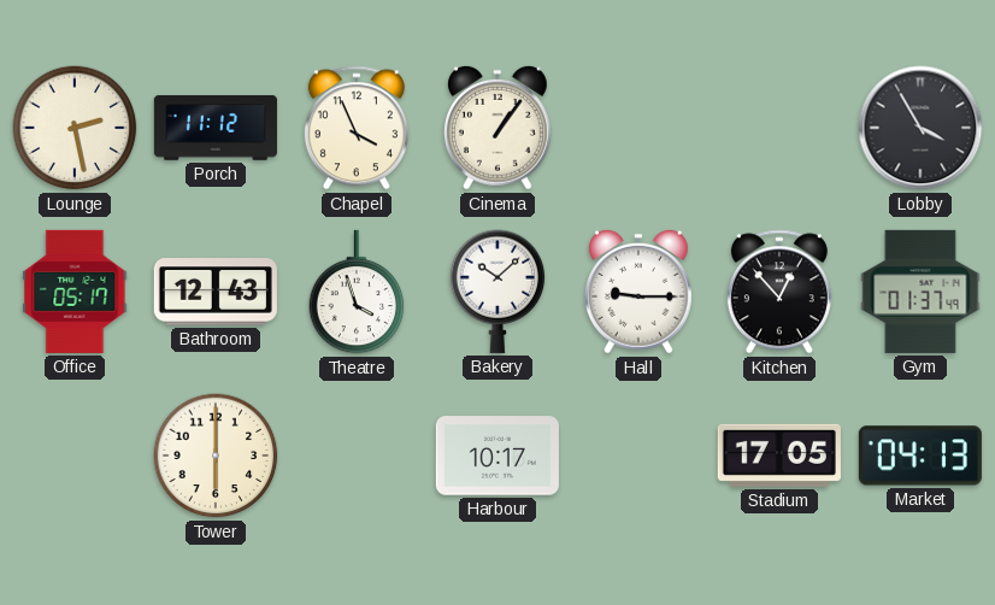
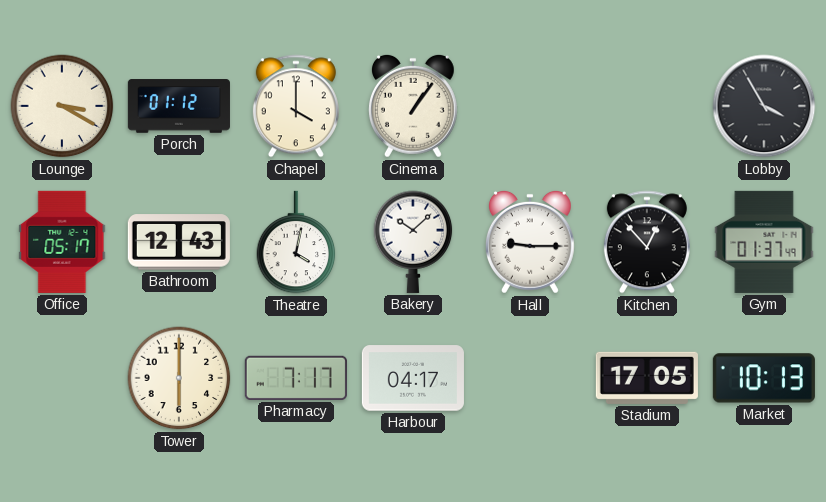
Lounge: 2:28 -> 3:20 (62, 106)
Porch: 11:12 -> 01:12 (179, 106)
Chapel: 3:56 -> 4:00 (296, 106)
Theatre: 3:57 -> 4:02 (296, 242)
Pharmacy: none -> 7:17 (296, 378)
Harbour: 10:17 -> 04:17 (413, 378)
Market: 04:13 -> 10:13 (764, 378)
